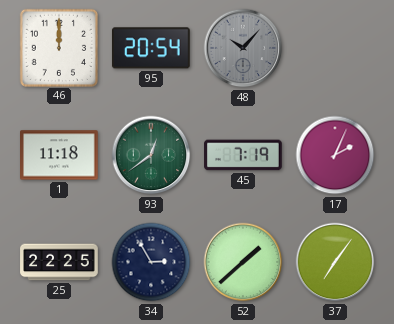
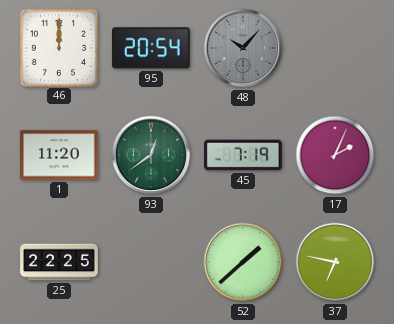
1: 11:18 -> 11:20 (59, 155)
34: 2:55 -> none (151, 262)
37: 7:06 -> 6:47 (335, 262)
